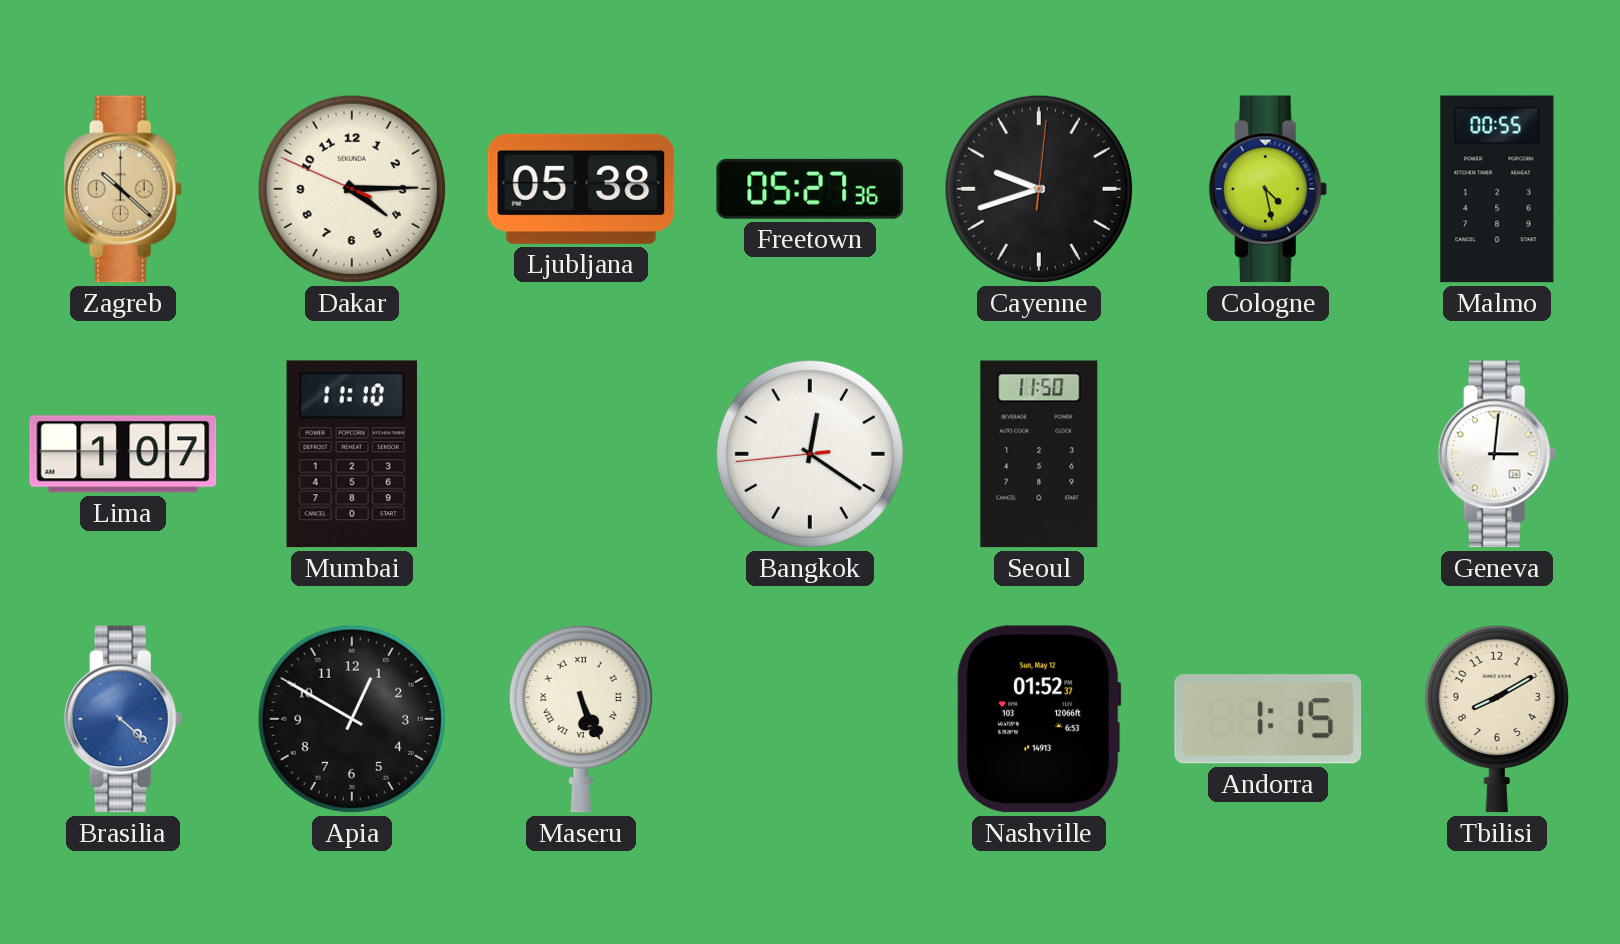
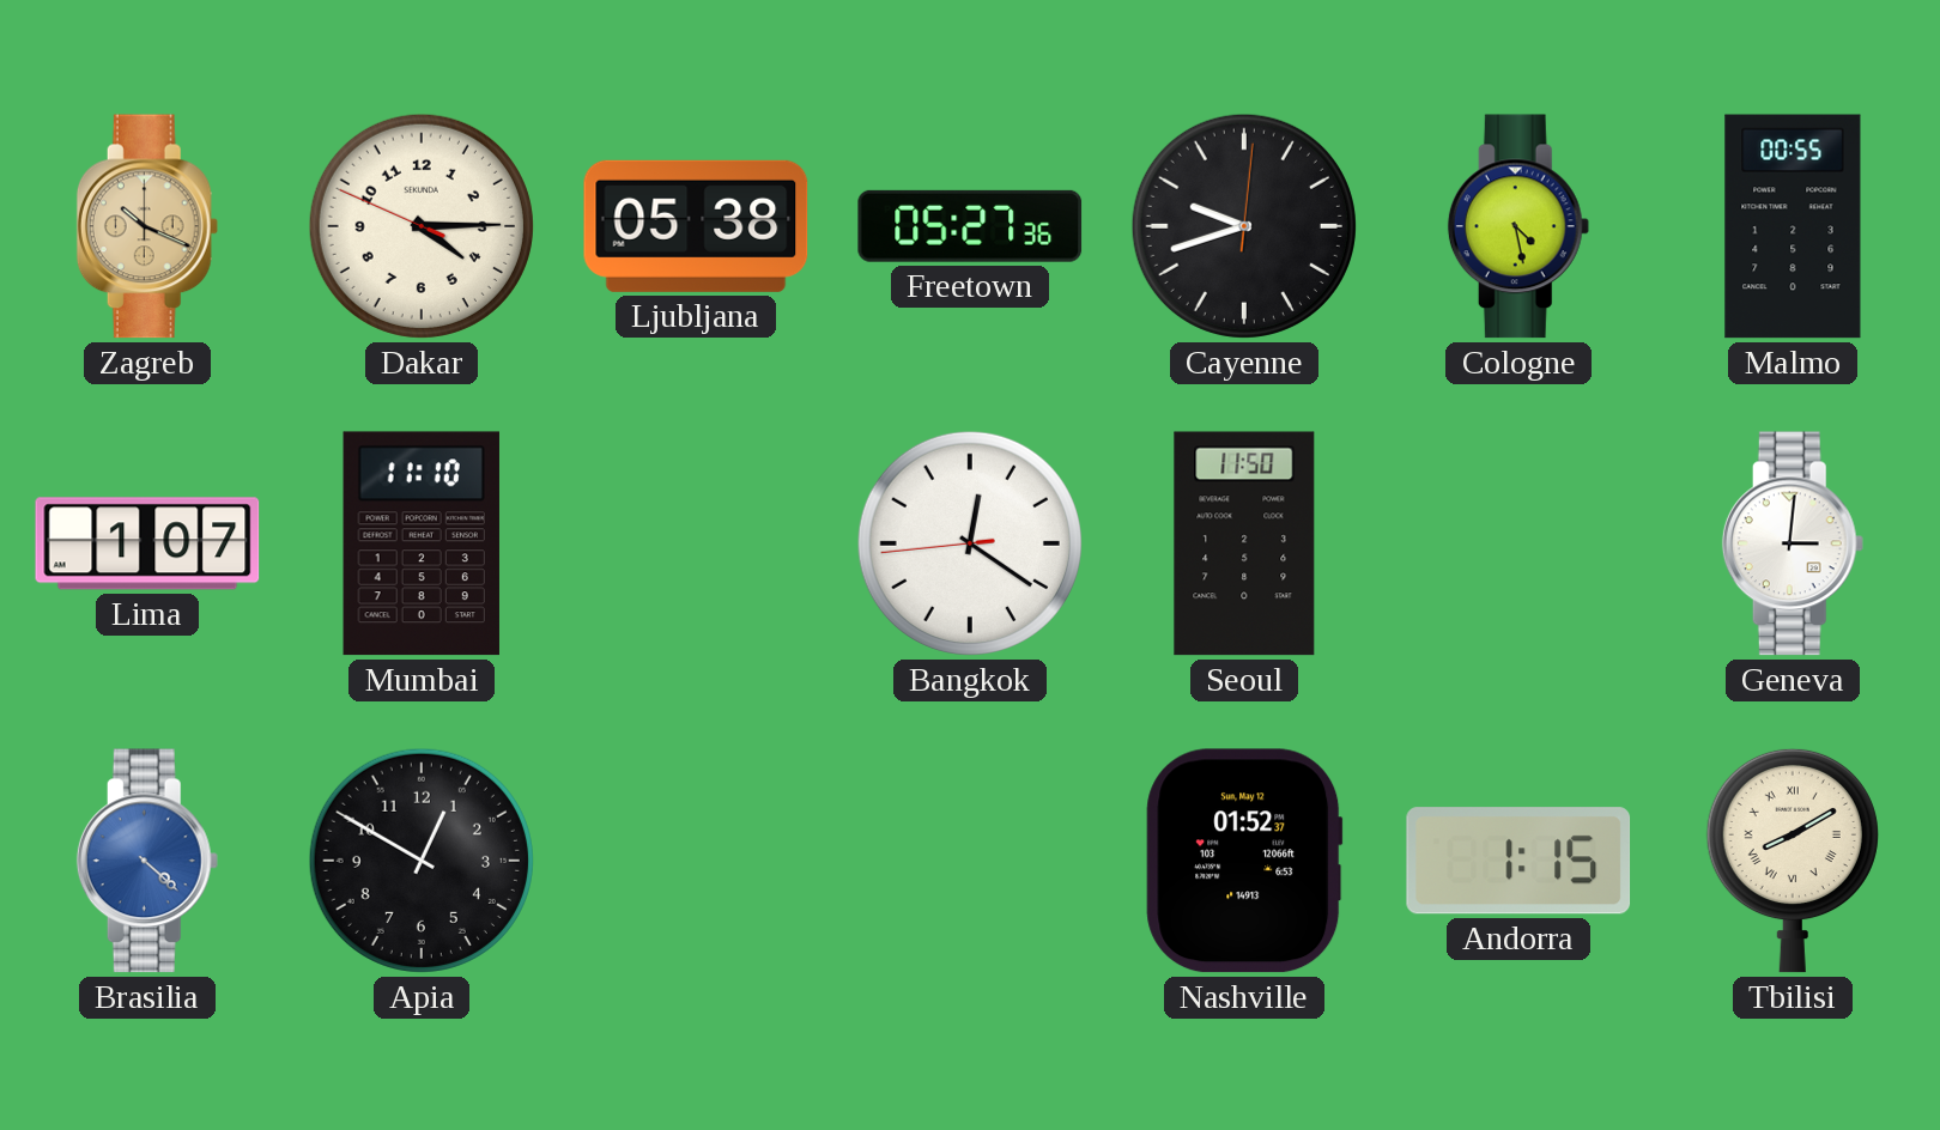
Zagreb: 10:22 -> 10:19 (147, 226)
Maseru: 5:26 -> none (581, 719)
Tbilisi numerals: Arabic -> Roman (1793, 861)
